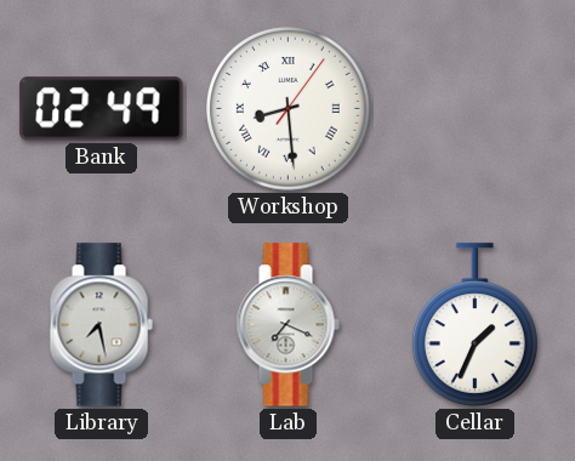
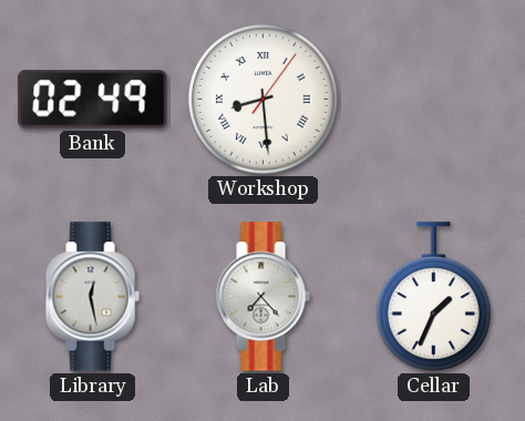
Library: 7:28 -> 12:28 (92, 297)
Lab: 7:19 -> 7:23 (262, 297)
